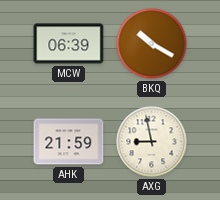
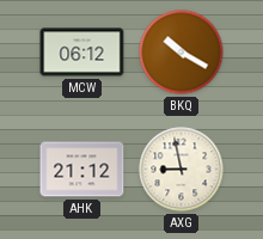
MCW: 06:39 -> 06:12 (82, 53)
AHK: 21:59 -> 21:12 (82, 170)
